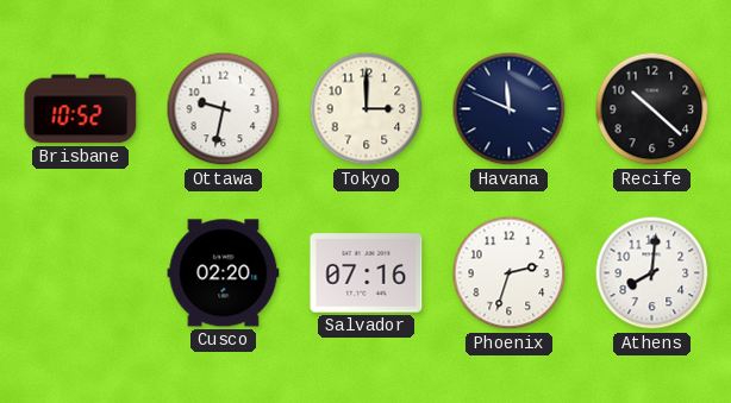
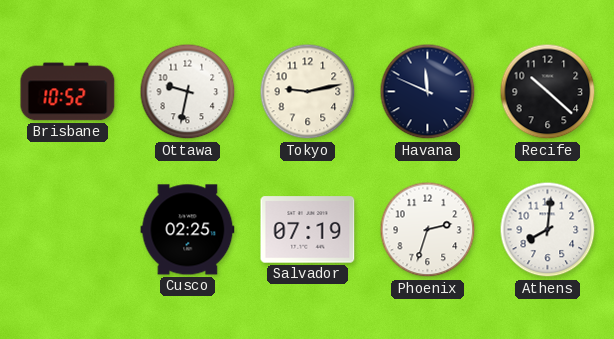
Tokyo: 3:00 -> 9:13 (308, 92)
Cusco: 02:20 -> 02:25 (188, 230)
Salvador: 07:16 -> 07:19 (308, 230)
